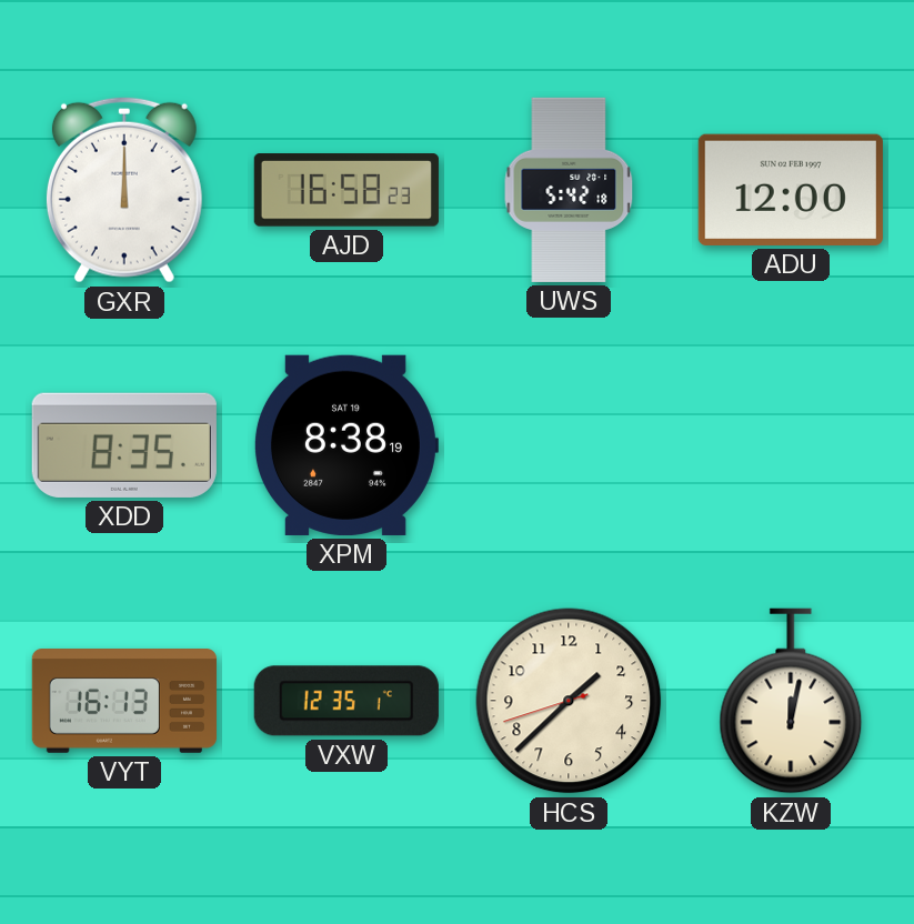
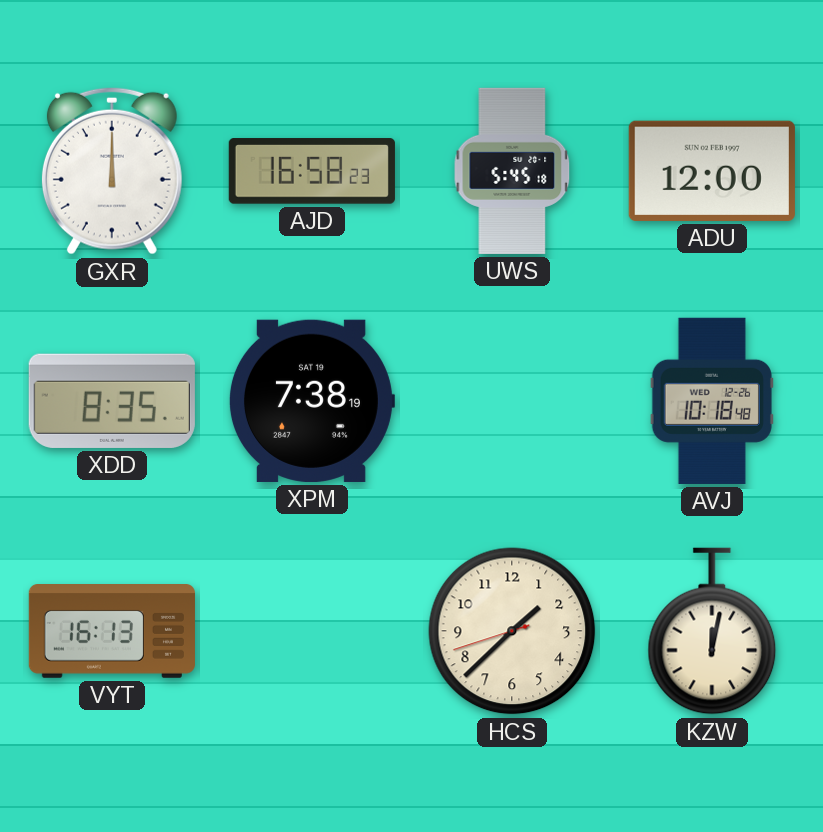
UWS: 5:42 -> 5:45 (512, 171)
XPM: 8:38 -> 7:38 (311, 401)
AVJ: none -> 10:18 (712, 401)
VXW: 12:35 -> none (346, 701)
